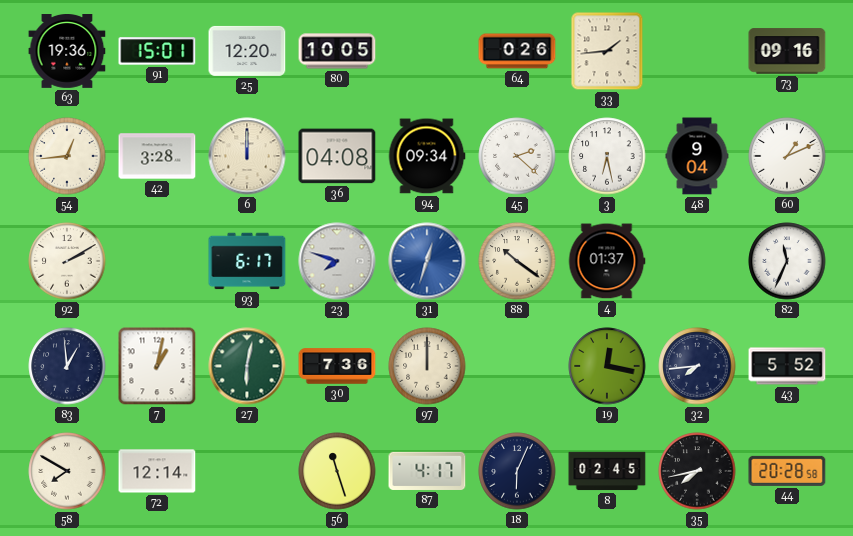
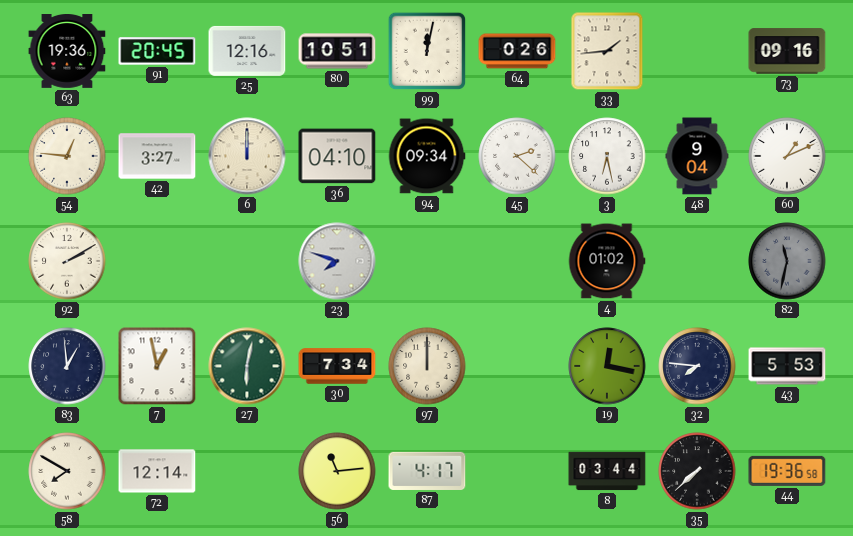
91: 15:01 -> 20:45 (157, 51)
25: 12:20 -> 12:16 (247, 51)
80: 10:05 -> 10:51 (337, 51)
99: none -> 12:02 (427, 51)
54: 12:44 -> 12:46 (67, 156)
42: 3:28 -> 3:27 (157, 156)
36: 04:08 -> 04:10 (337, 156)
93: 6:17 -> none (247, 261)
31: 12:33 -> none (427, 261)
88: 10:21 -> none (517, 261)
4: 01:37 -> 01:02 (607, 261)
82: 11:34 -> 11:32 (787, 261)
82 dial: white -> grey (787, 261)
7: 1:02 -> 12:58 (157, 366)
30: 7:36 -> 7:34 (337, 366)
32: 7:44 -> 7:46 (697, 366)
43: 5:52 -> 5:53 (787, 366)
56: 11:27 -> 11:14 (337, 471)
18: 6:04 -> none (517, 471)
8: 02:45 -> 03:44 (607, 471)
35: 7:43 -> 7:38 (697, 471)
44: 20:28 -> 19:36 (787, 471)
